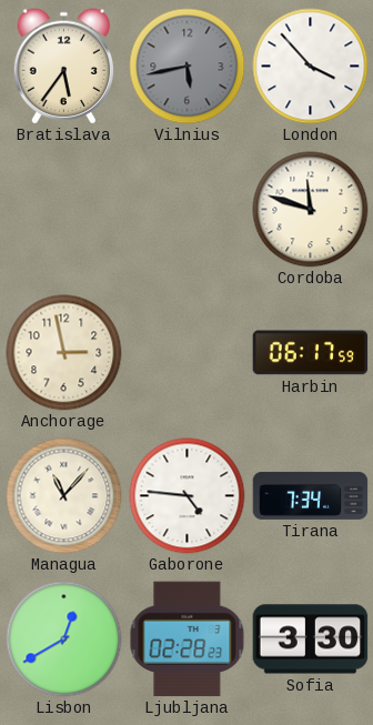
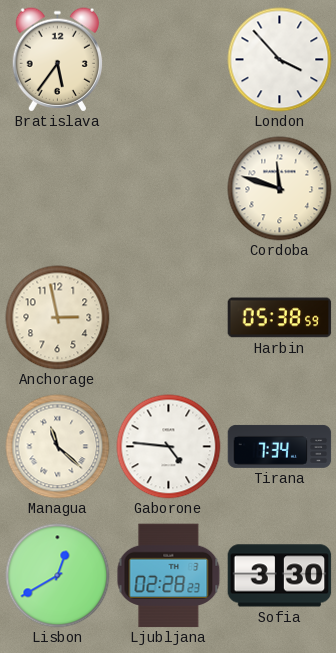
Vilnius: 5:43 -> none (188, 67)
Harbin: 06:17 -> 05:38 (280, 318)
Managua: 11:07 -> 11:22 (58, 447)
